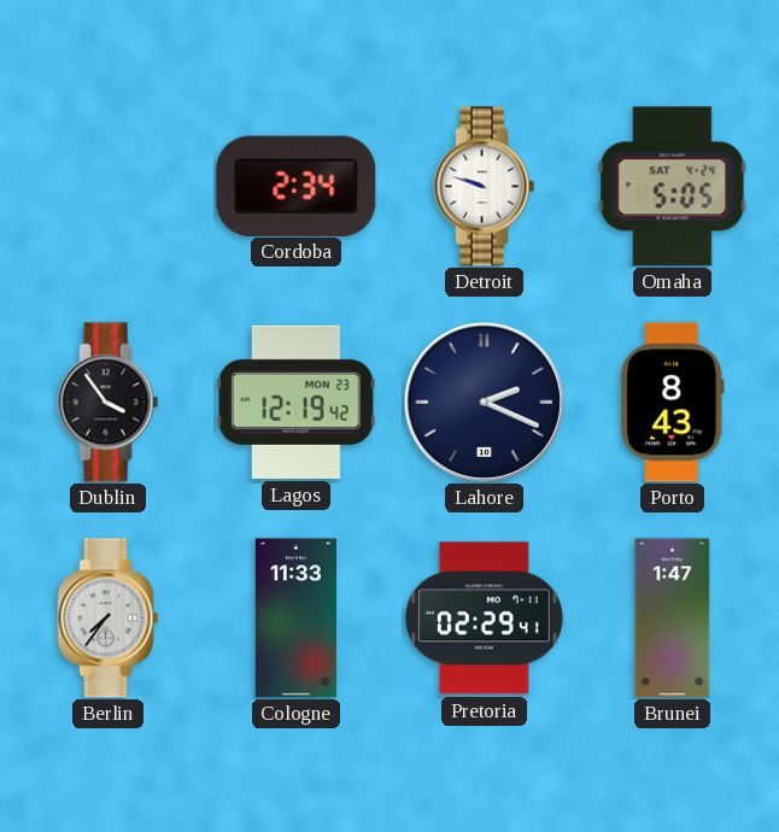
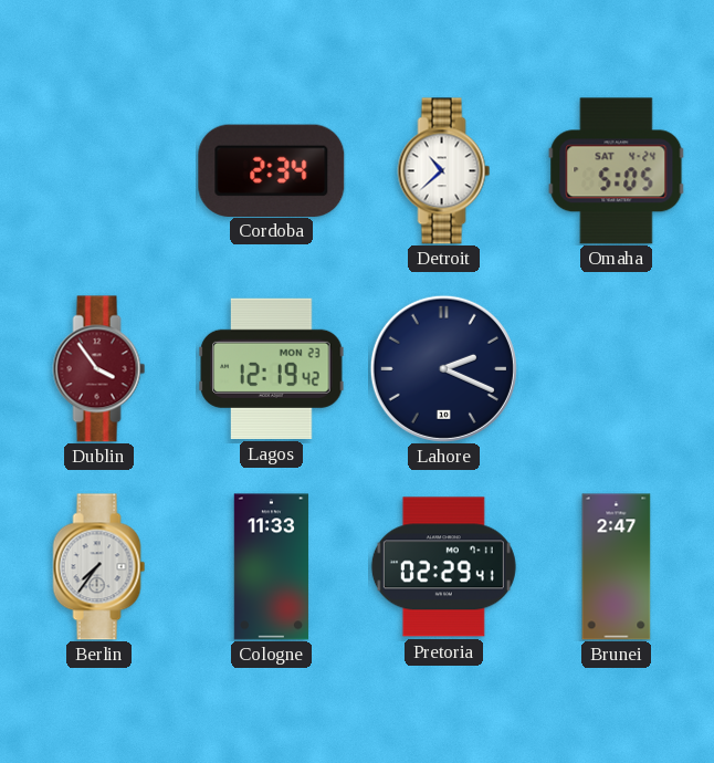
Detroit: 9:48 -> 10:38 (444, 171)
Dublin dial: black -> burgundy (99, 369)
Porto: 8:43 -> none (673, 403)
Brunei: 1:47 -> 2:47 (617, 567)
